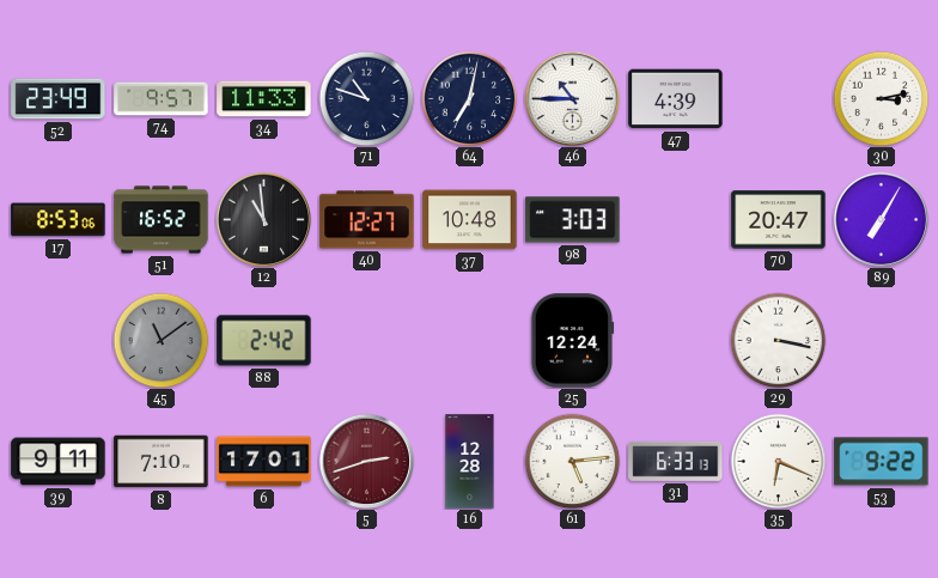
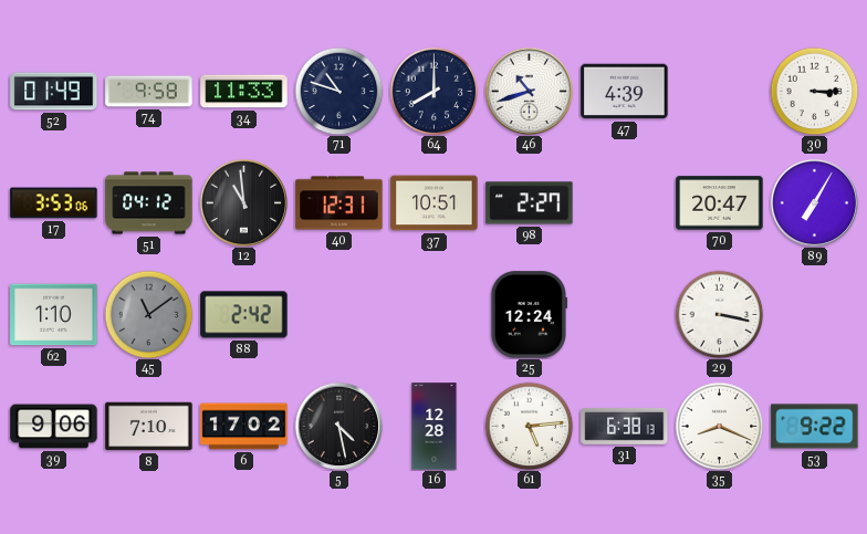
52: 23:49 -> 01:49 (54, 92)
74: 9:57 -> 9:58 (149, 92)
64: 7:02 -> 8:00 (433, 91)
46: 10:45 -> 10:42 (529, 91)
30: 3:13 -> 3:15 (814, 91)
17: 8:53 -> 3:53 (54, 203)
51: 16:52 -> 04:12 (149, 203)
40: 12:27 -> 12:31 (340, 203)
37: 10:48 -> 10:51 (435, 203)
98: 3:03 -> 2:27 (530, 203)
62: none -> 1:10 (54, 315)
39: 9:11 -> 9:06 (54, 427)
6: 17:01 -> 17:02 (244, 427)
5: 2:42 -> 4:28 (338, 426)
5 dial: burgundy -> black (338, 426)
31: 6:33 -> 6:38 (625, 426)
35: 6:19 -> 8:19 (719, 426)
